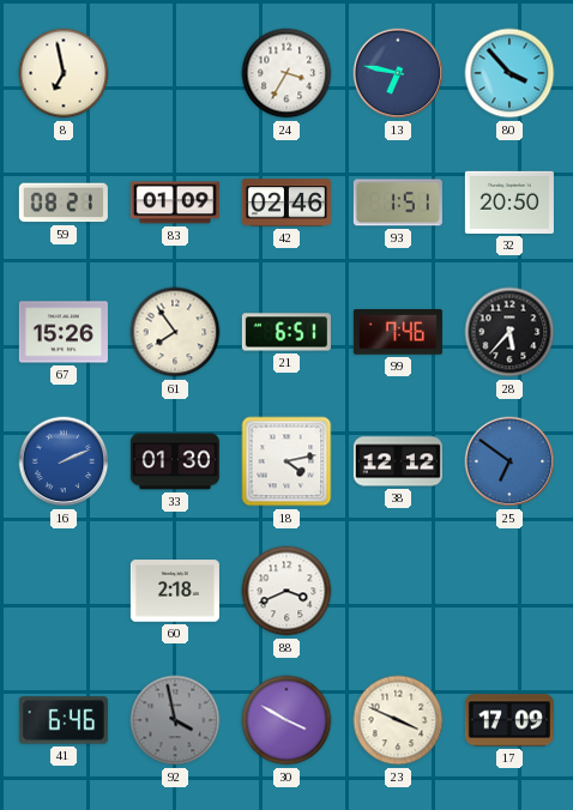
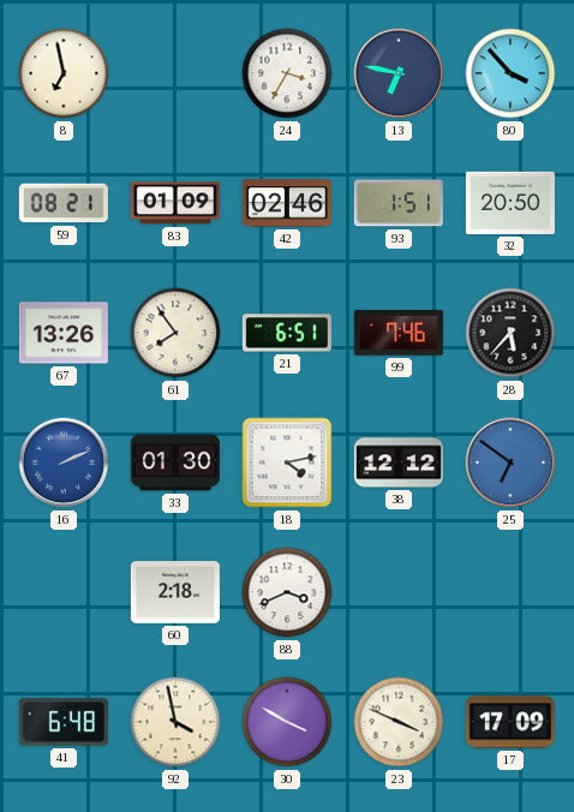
67: 15:26 -> 13:26 (64, 333)
41: 6:46 -> 6:48 (64, 722)
92 dial: grey -> cream (175, 722)
